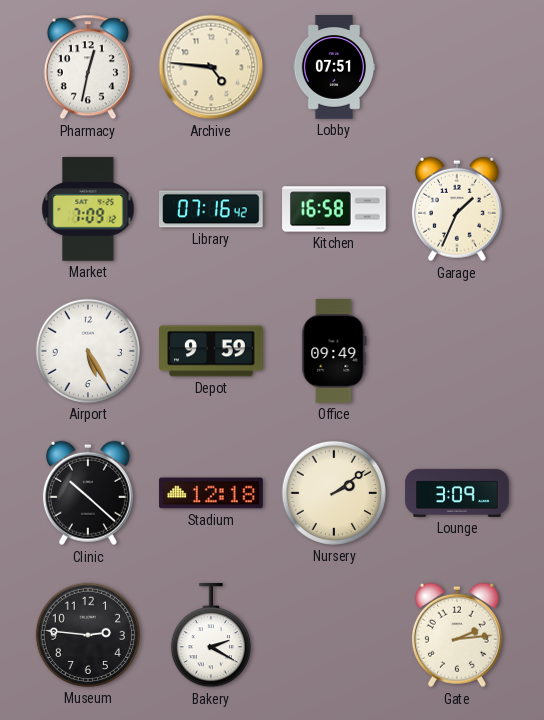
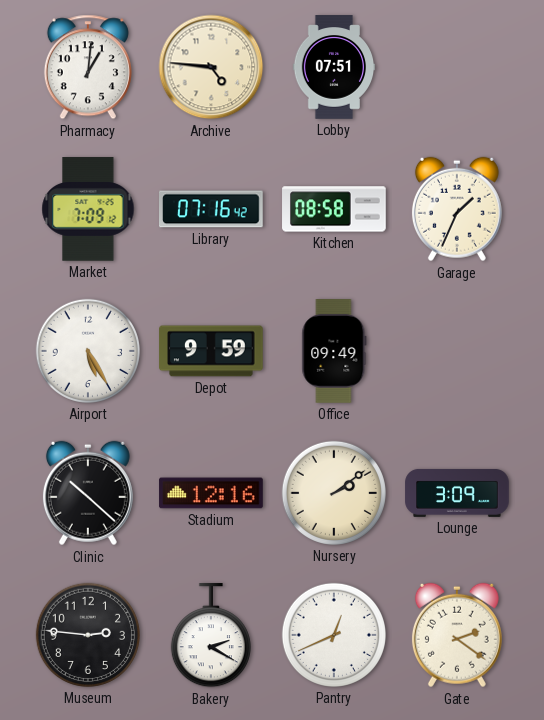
Pharmacy: 12:32 -> 1:01 (88, 67)
Kitchen: 16:58 -> 08:58 (334, 209)
Stadium: 12:18 -> 12:16 (211, 493)
Pantry: none -> 12:41 (334, 635)
Gate: 2:14 -> 2:21 (457, 635)
